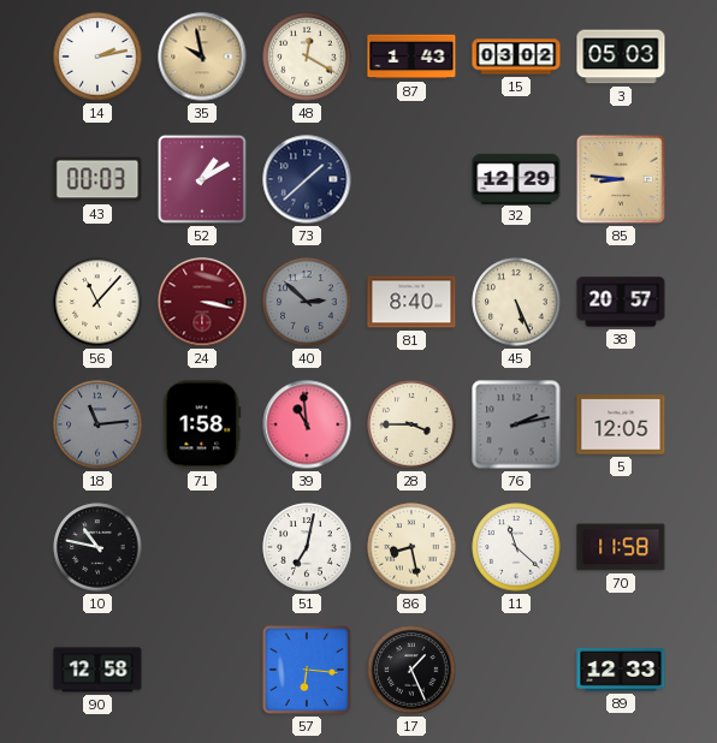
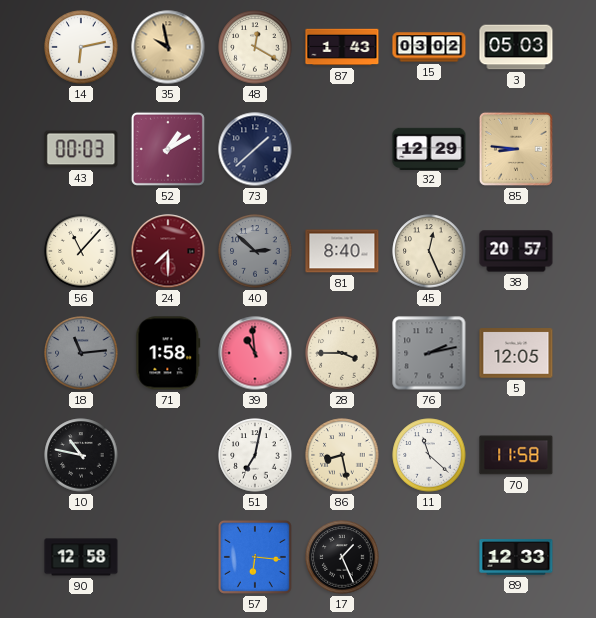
14: 2:13 -> 6:13 (81, 47)
24: 3:17 -> 7:30 (168, 251)
45: 5:26 -> 12:26 (429, 251)
